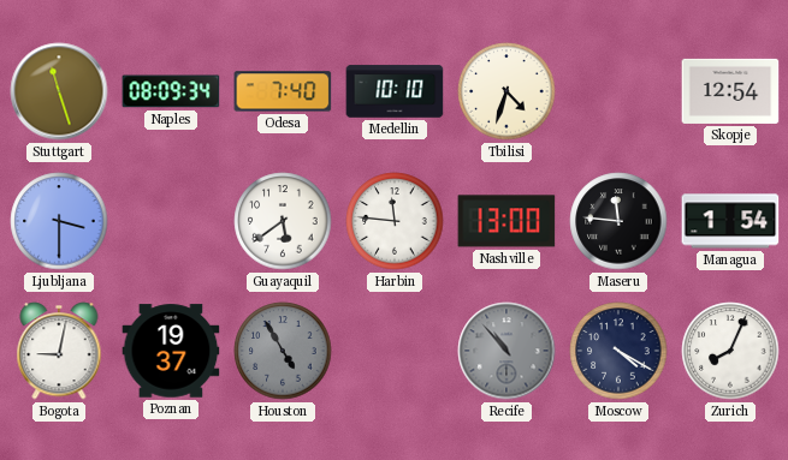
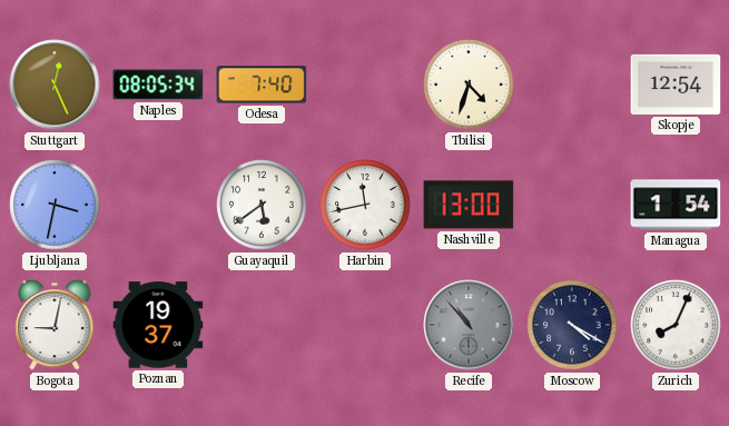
Stuttgart: 11:27 -> 12:26 (55, 85)
Naples: 08:09 -> 08:05 (158, 85)
Medellin: 10:10 -> none (395, 91)
Ljubljana: 3:30 -> 3:32 (55, 205)
Harbin: 11:46 -> 11:43 (365, 205)
Maseru: 11:46 -> none (618, 221)
Houston: 4:55 -> none (283, 351)
